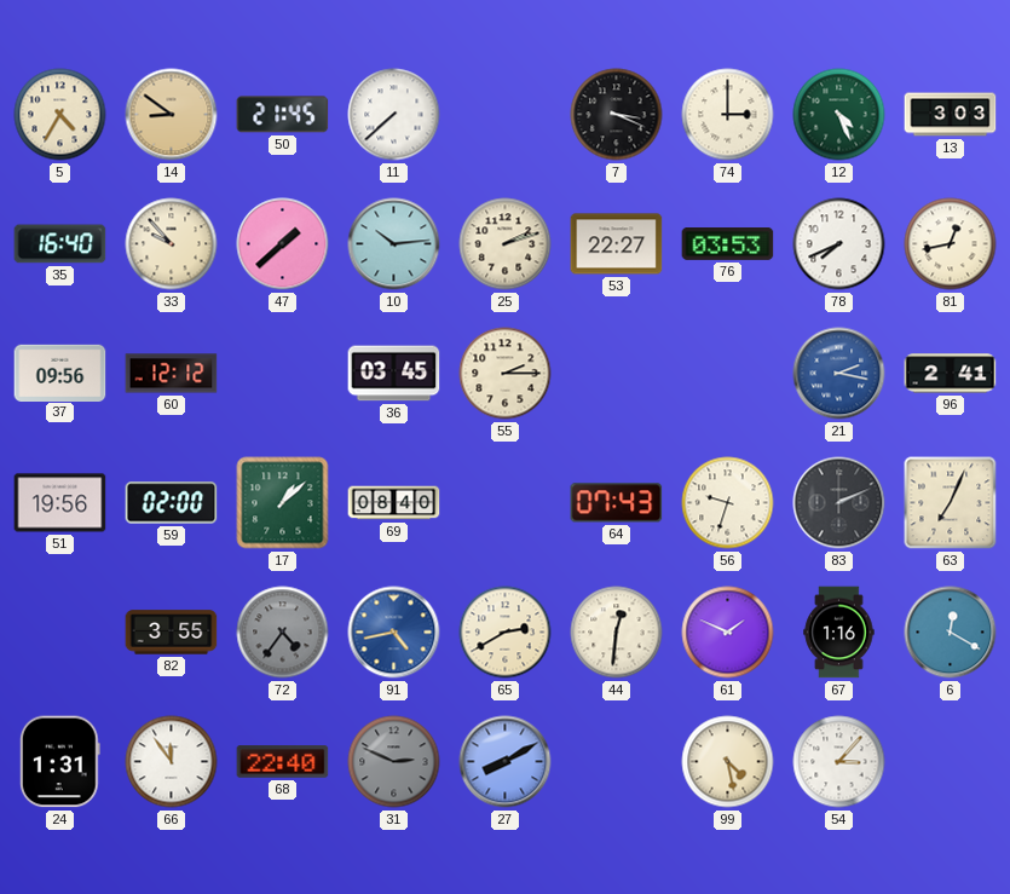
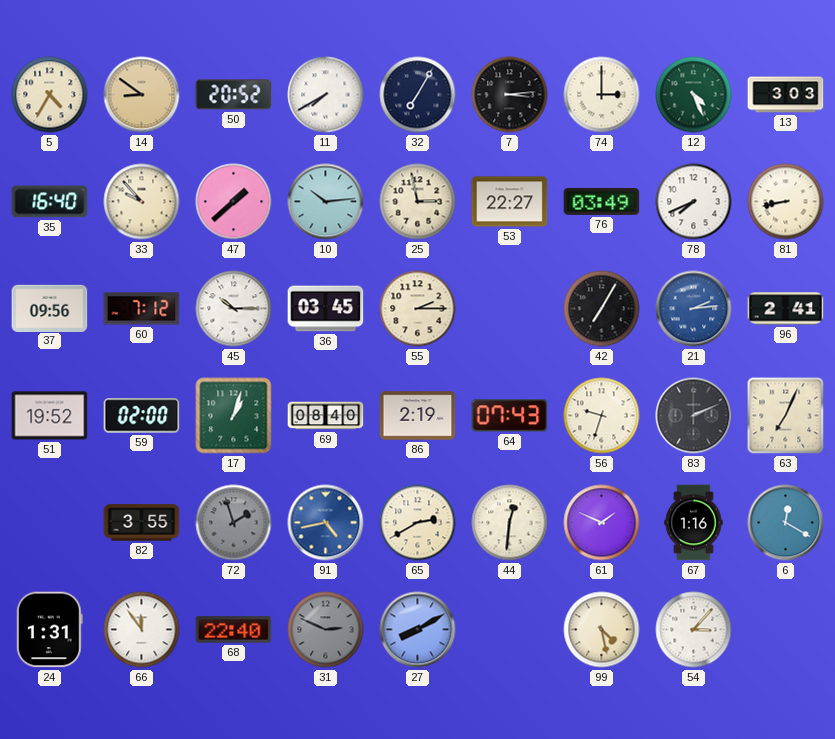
50: 21:45 -> 20:52 (234, 95)
11: 7:38 -> 7:40 (326, 95)
32: none -> 7:05 (418, 95)
7: 3:19 -> 3:14 (510, 95)
25: 2:12 -> 2:58 (418, 202)
76: 03:53 -> 03:49 (602, 202)
81: 12:43 -> 8:43 (786, 202)
60: 12:12 -> 7:12 (142, 309)
45: none -> 10:15 (234, 309)
42: none -> 7:05 (602, 309)
21: 2:17 -> 2:14 (694, 309)
51: 19:56 -> 19:52 (50, 416)
17: 1:08 -> 1:03 (234, 416)
86: none -> 2:19 (418, 416)
72: 4:36 -> 1:57 (234, 523)
